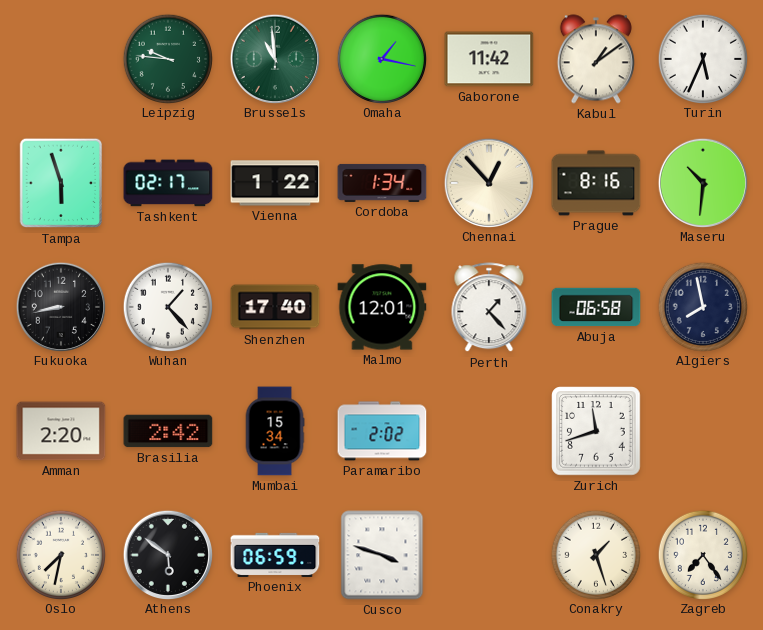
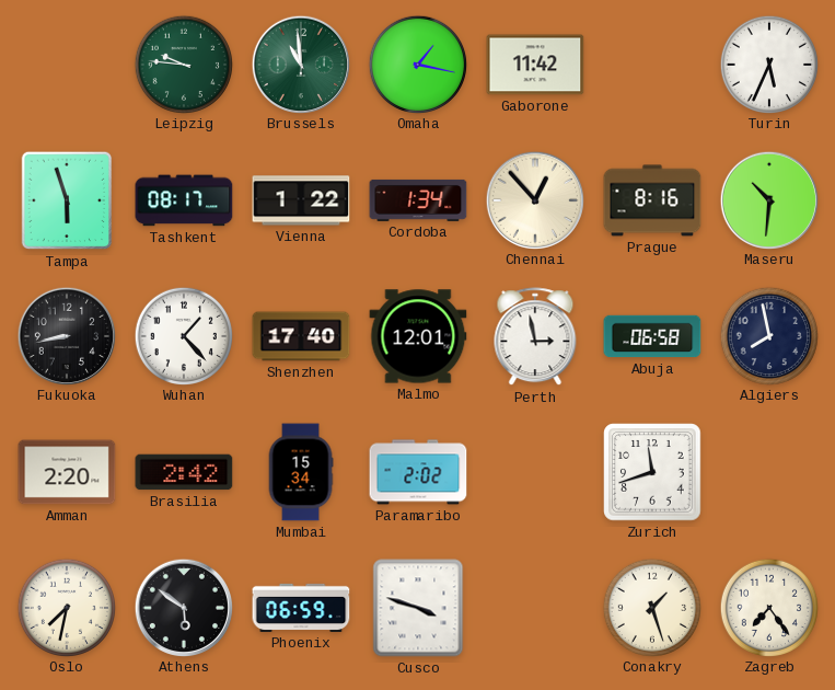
Kabul: 1:09 -> none (596, 59)
Tashkent: 02:17 -> 08:17 (184, 200)
Perth: 1:23 -> 2:58 (535, 337)
